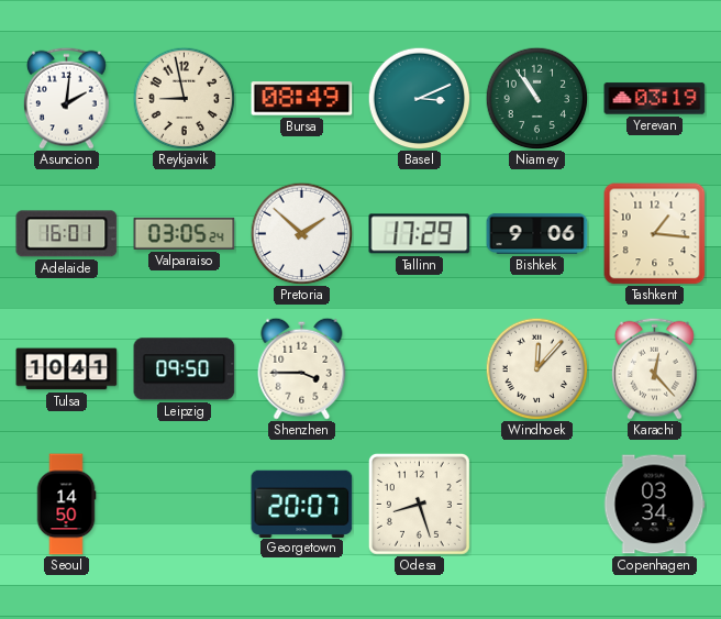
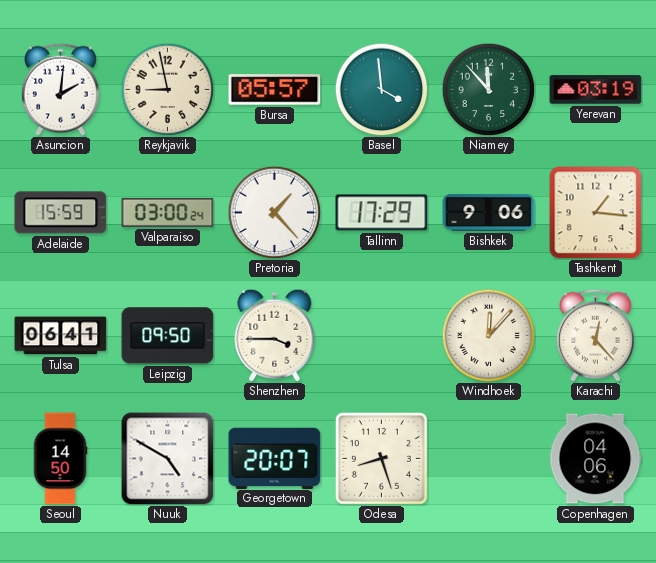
Bursa: 08:49 -> 05:57 (275, 90)
Basel: 3:11 -> 3:59 (381, 89)
Niamey: 10:54 -> 11:53 (488, 89)
Adelaide: 16:01 -> 15:59 (61, 213)
Valparaiso: 03:05 -> 03:00 (168, 212)
Pretoria: 1:52 -> 1:23 (274, 212)
Tulsa: 10:41 -> 06:41 (61, 336)
Nuuk: none -> 4:50 (168, 459)
Copenhagen: 03:34 -> 04:06 (595, 459)
